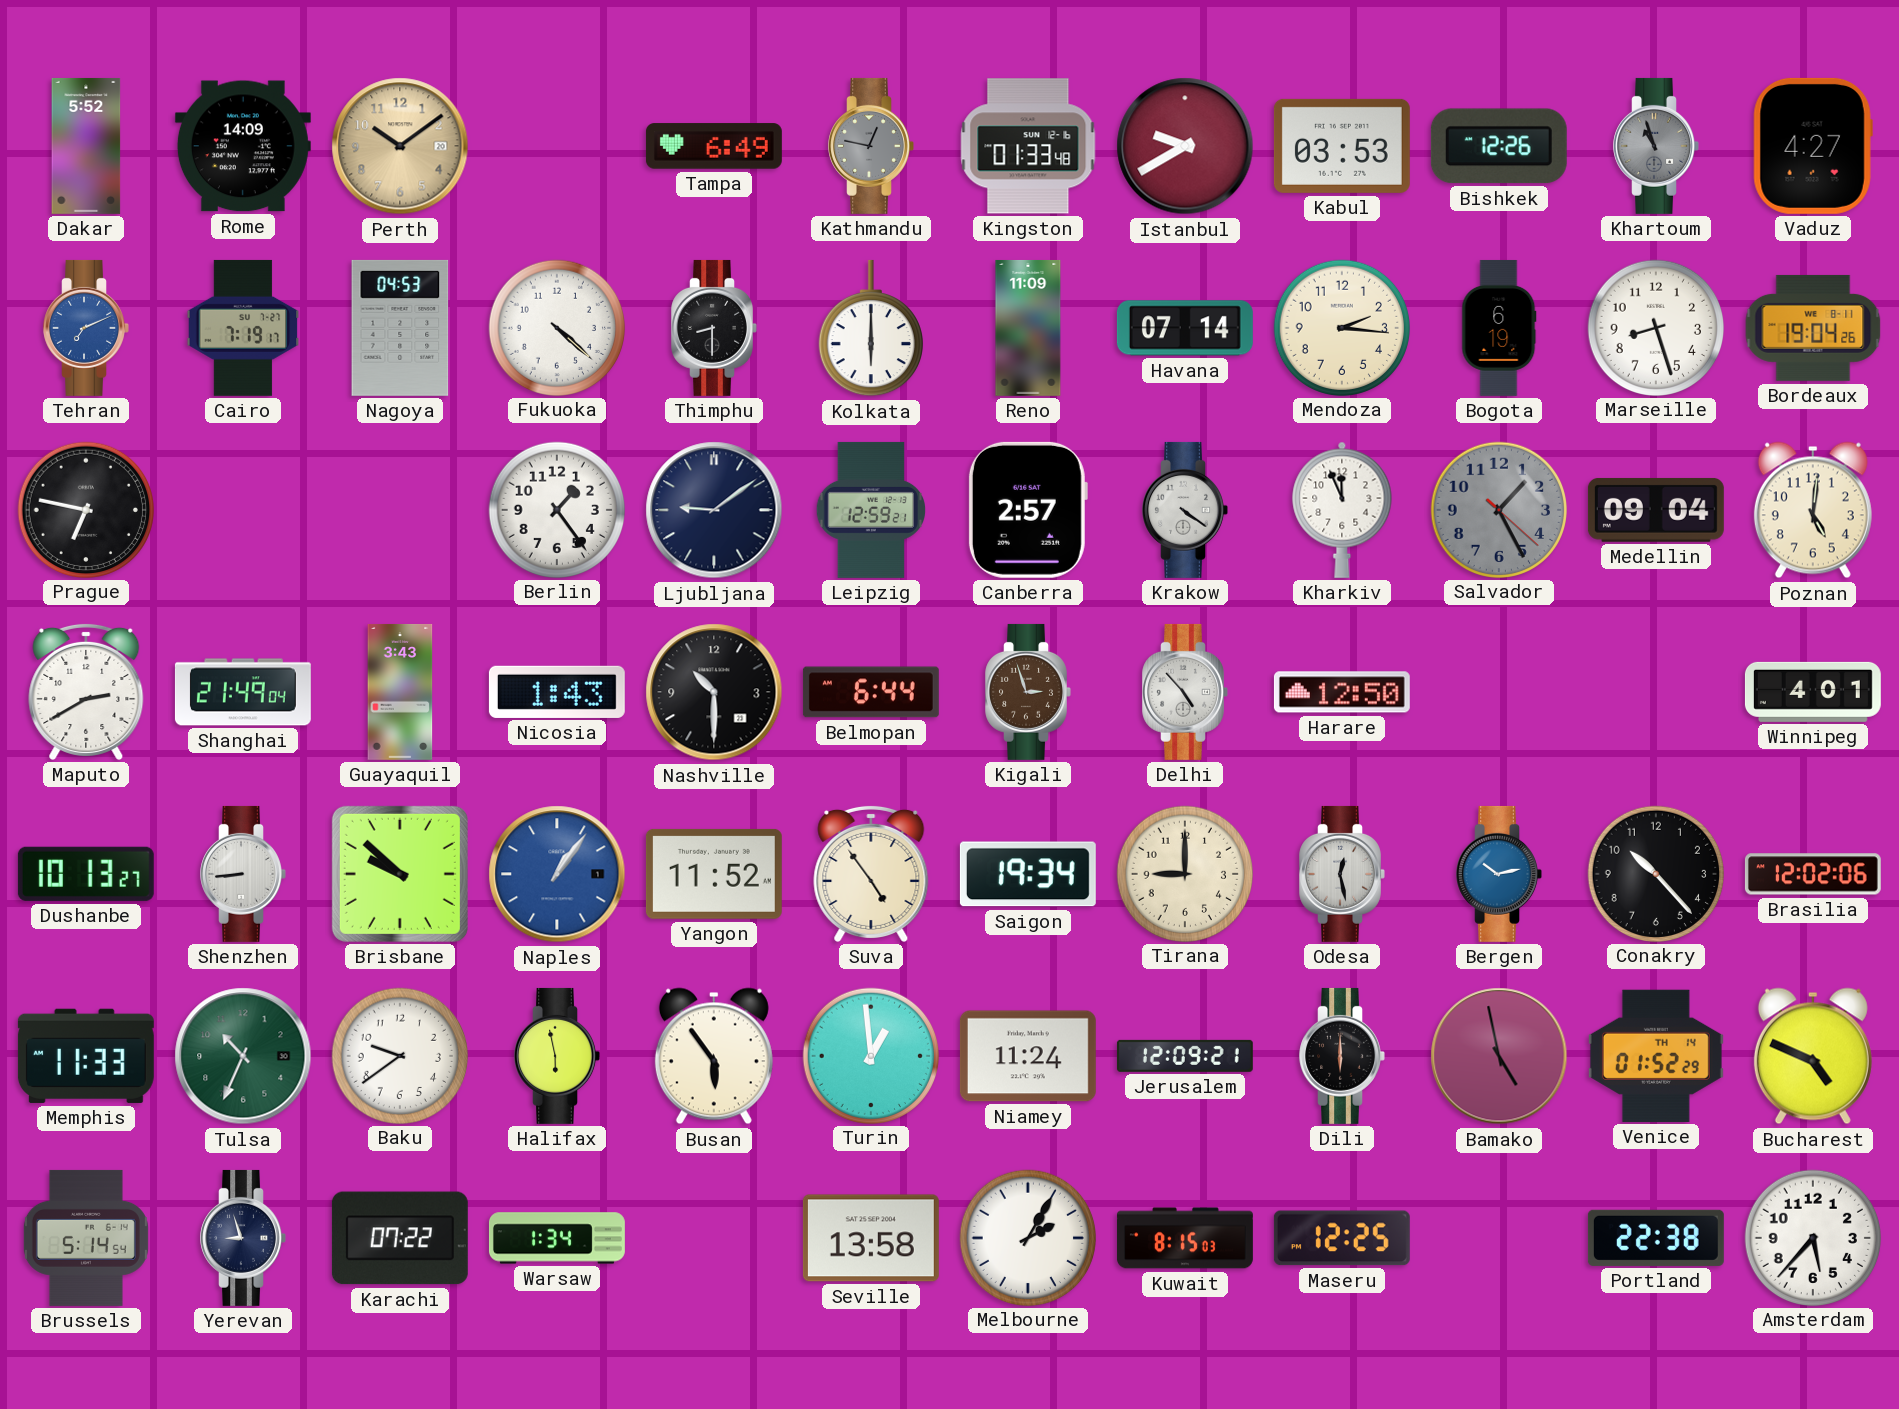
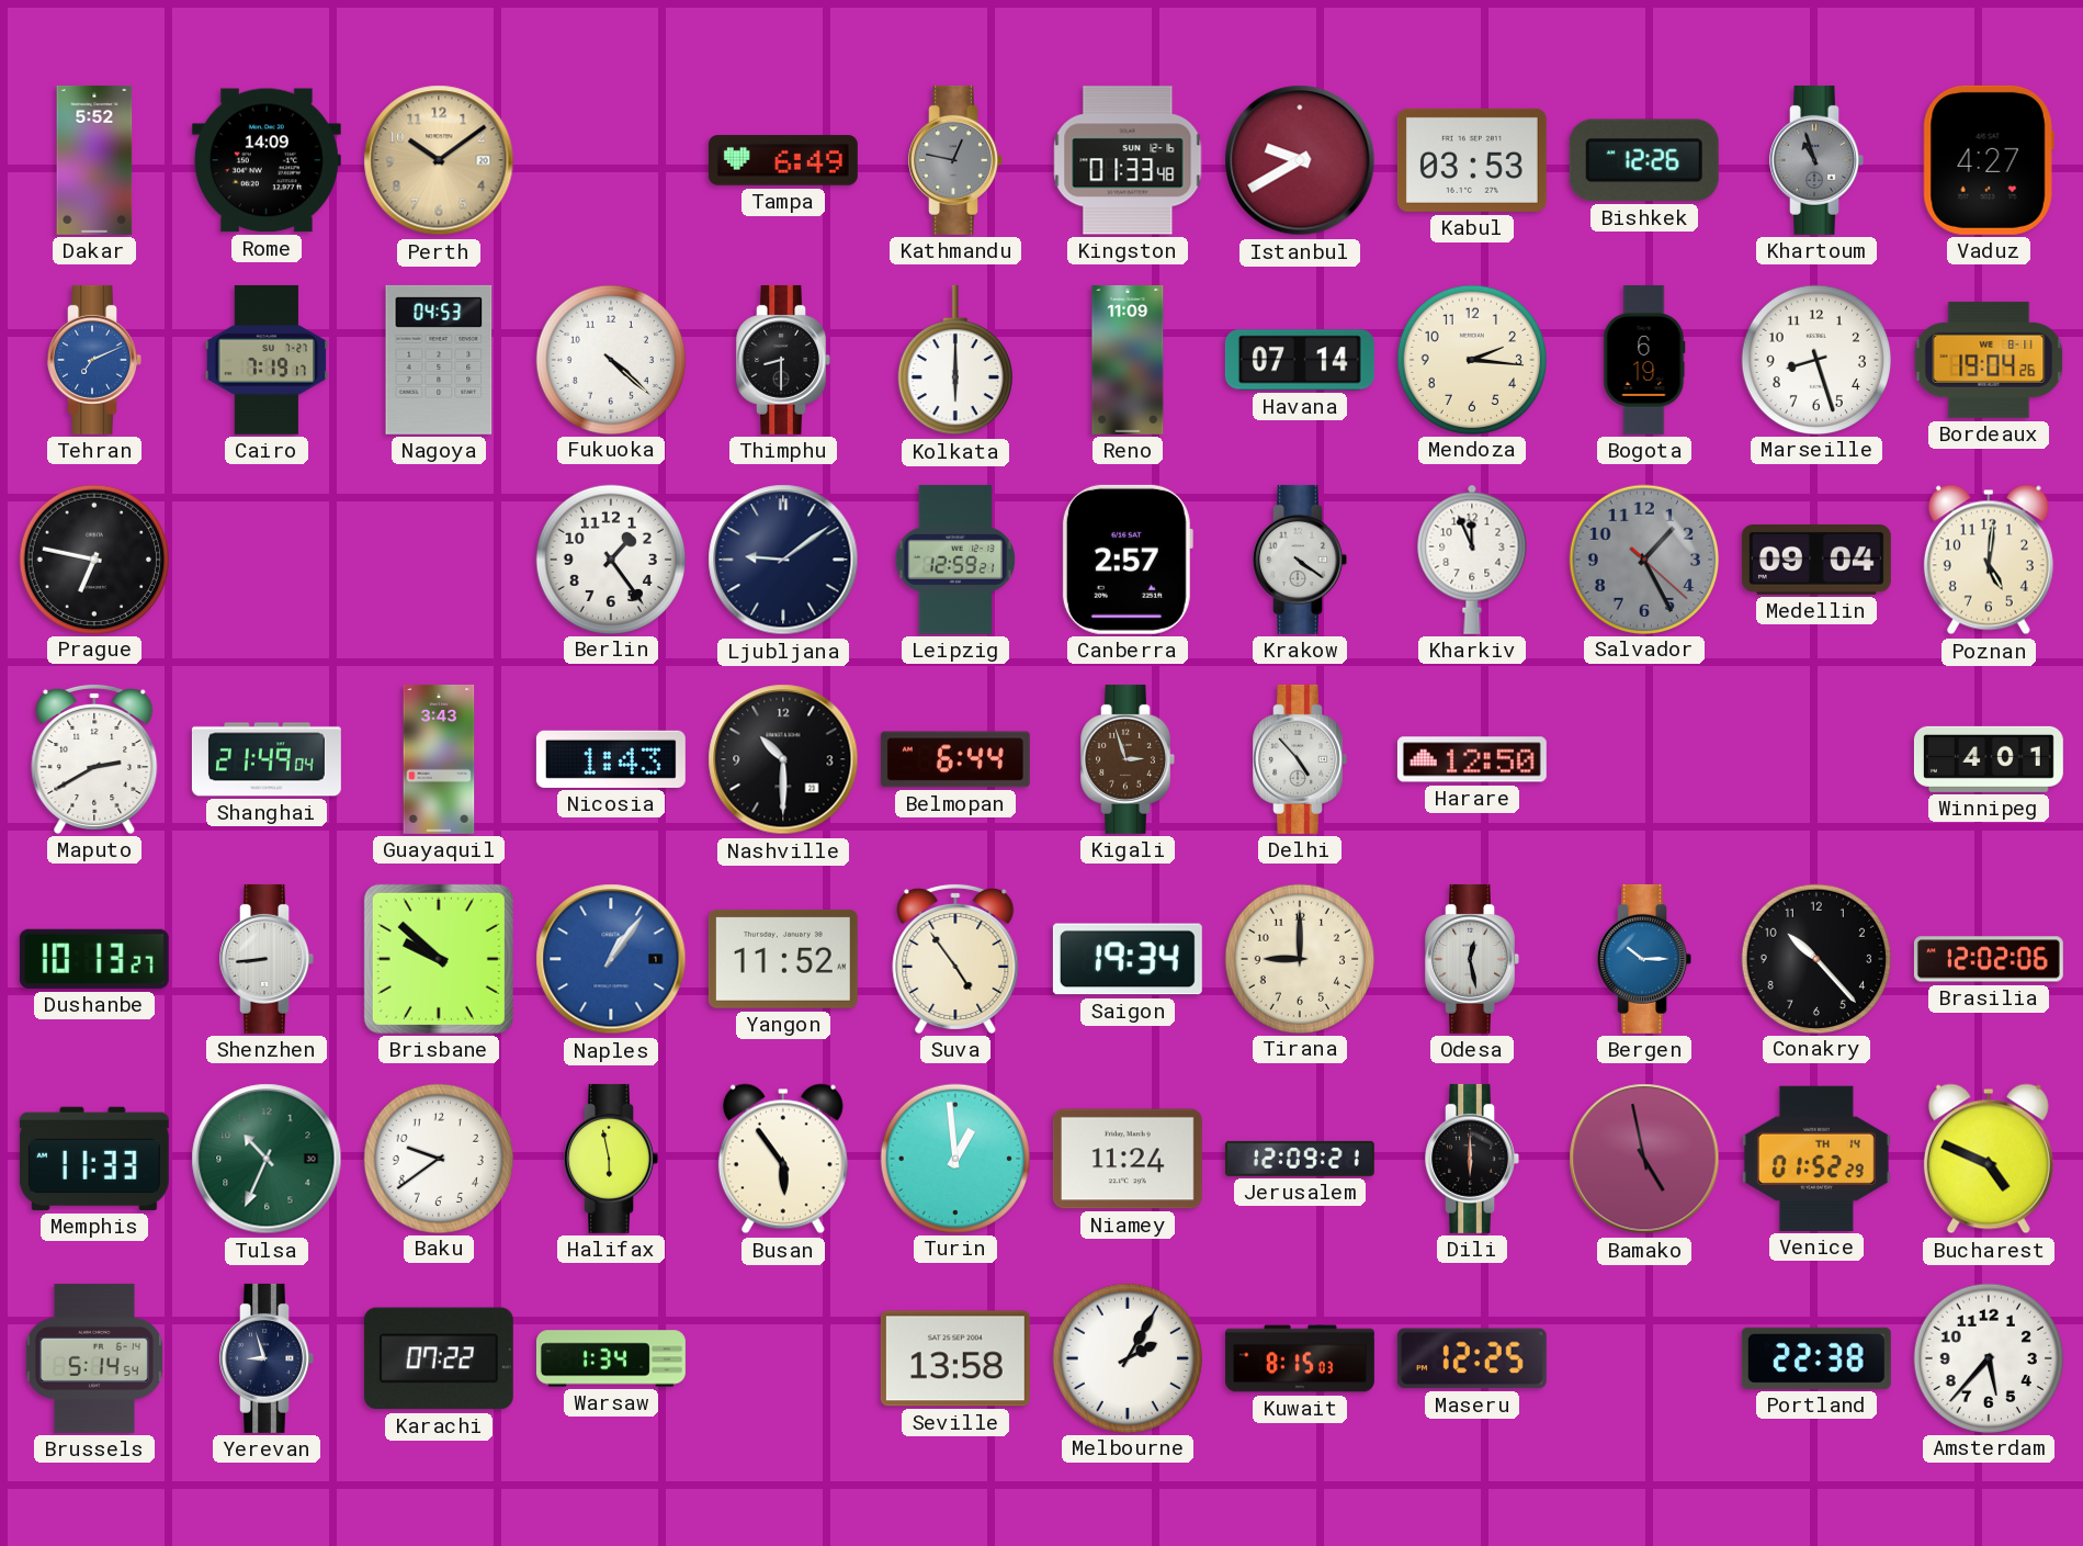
Bergen: 10:13 -> 10:15 (1644, 959)
